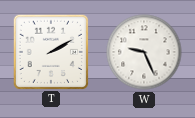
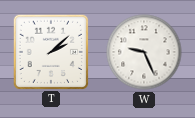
T: 2:10 -> 2:08 (50, 51)
